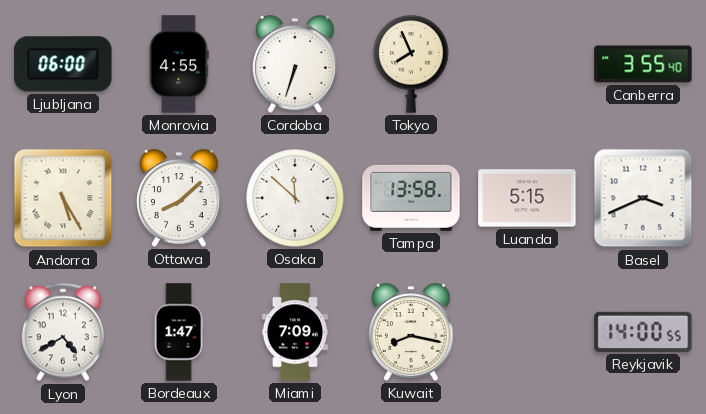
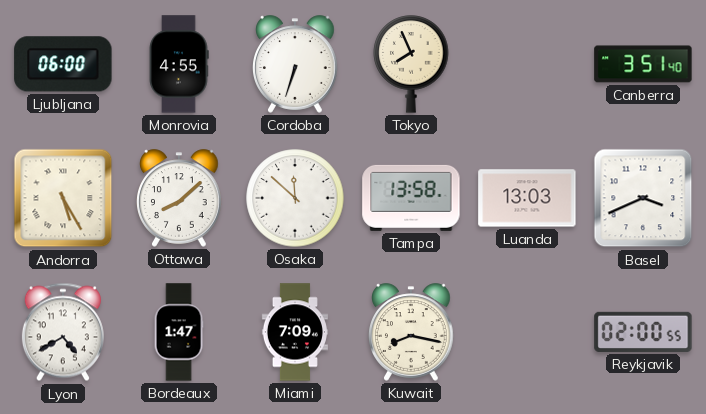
Canberra: 3:55 -> 3:51 (643, 64)
Luanda: 5:15 -> 13:03 (527, 198)
Reykjavik: 14:00 -> 02:00 (643, 332)
